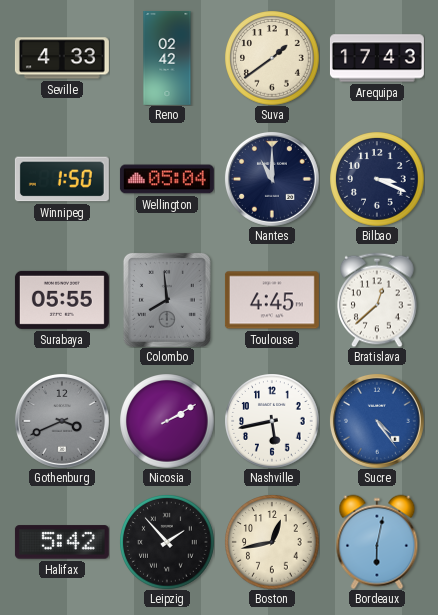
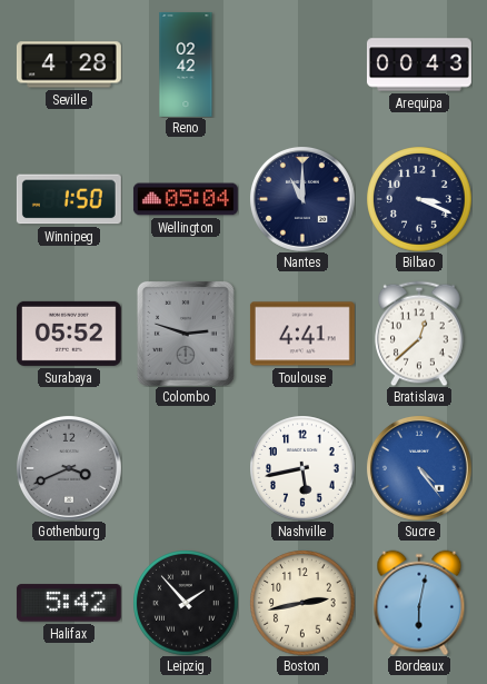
Seville: 4:33 -> 4:28 (69, 65)
Suva: 1:39 -> none (272, 58)
Arequipa: 17:43 -> 00:43 (419, 65)
Surabaya: 05:55 -> 05:52 (69, 334)
Colombo: 7:59 -> 2:48 (186, 334)
Toulouse: 4:45 -> 4:41 (302, 334)
Nicosia: 2:10 -> none (167, 421)
Boston: 12:43 -> 2:43 (302, 603)
